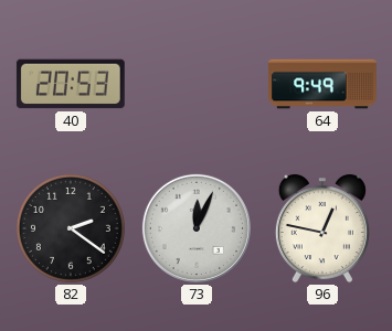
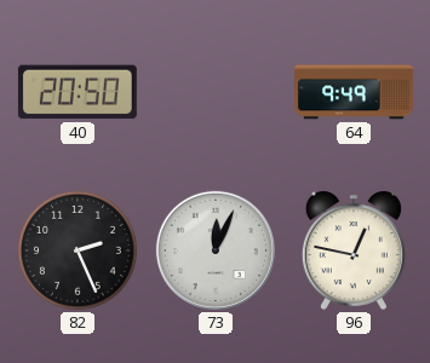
40: 20:53 -> 20:50 (78, 92)
82: 2:21 -> 2:26 (78, 250)
